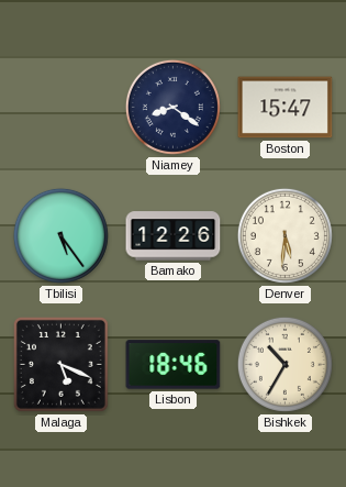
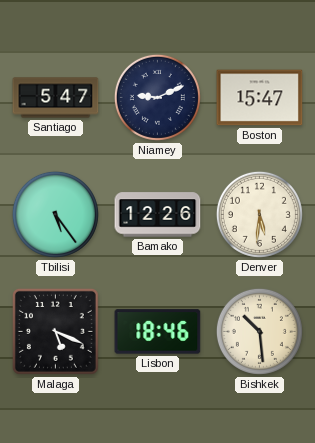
Santiago: none -> 5:47 (56, 98)
Niamey: 8:21 -> 9:11 (157, 97)
Bishkek: 10:35 -> 10:29 (259, 331)
